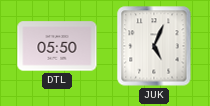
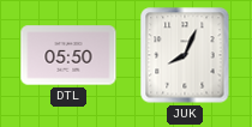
JUK: 5:04 -> 8:04 (185, 55)
